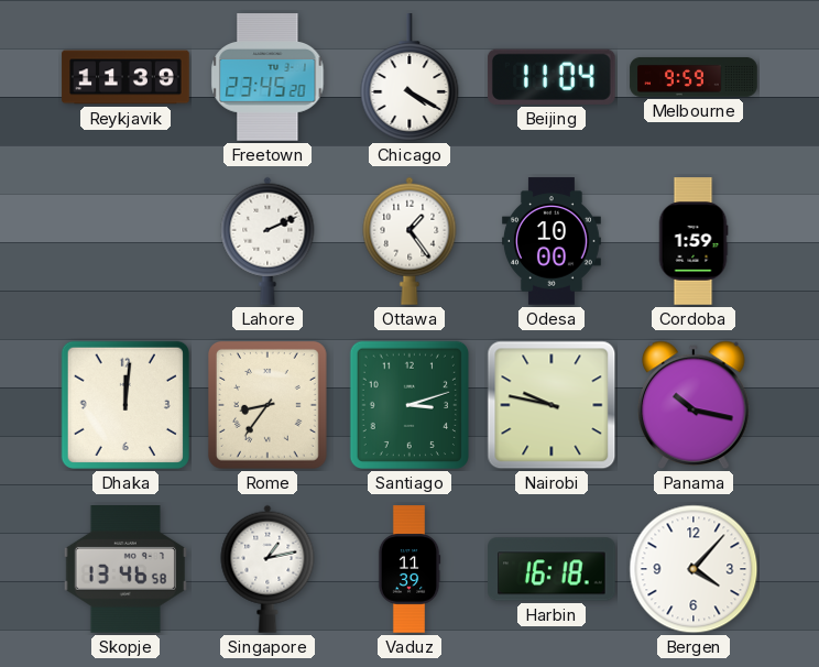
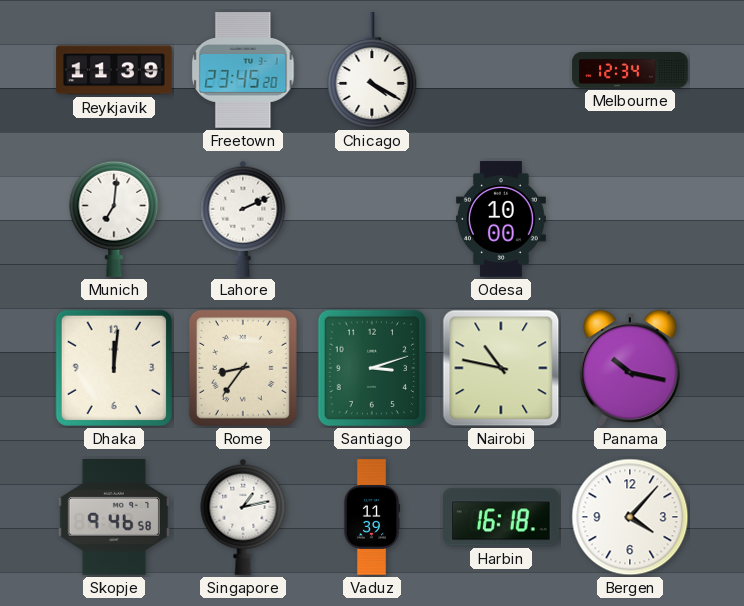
Beijing: 11:04 -> none (552, 77)
Melbourne: 9:59 -> 12:34 (630, 70)
Munich: none -> 7:01 (114, 219)
Ottawa: 1:24 -> none (409, 241)
Cordoba: 1:59 -> none (694, 241)
Nairobi: 9:47 -> 10:47 (501, 368)
Skopje: 13:46 -> 9:46 (114, 518)
